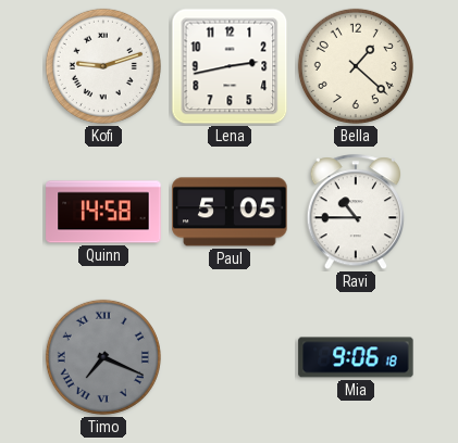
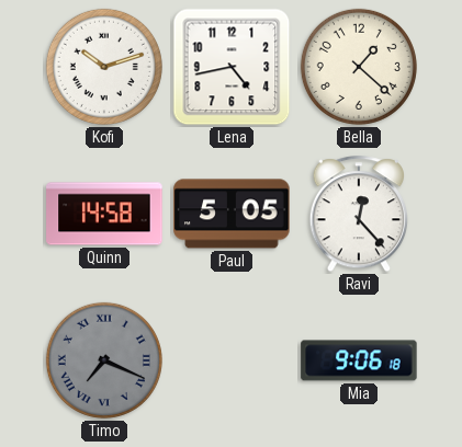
Kofi: 9:12 -> 10:12 (104, 67)
Lena: 2:43 -> 4:43 (232, 67)
Ravi: 10:45 -> 12:23 (358, 215)
